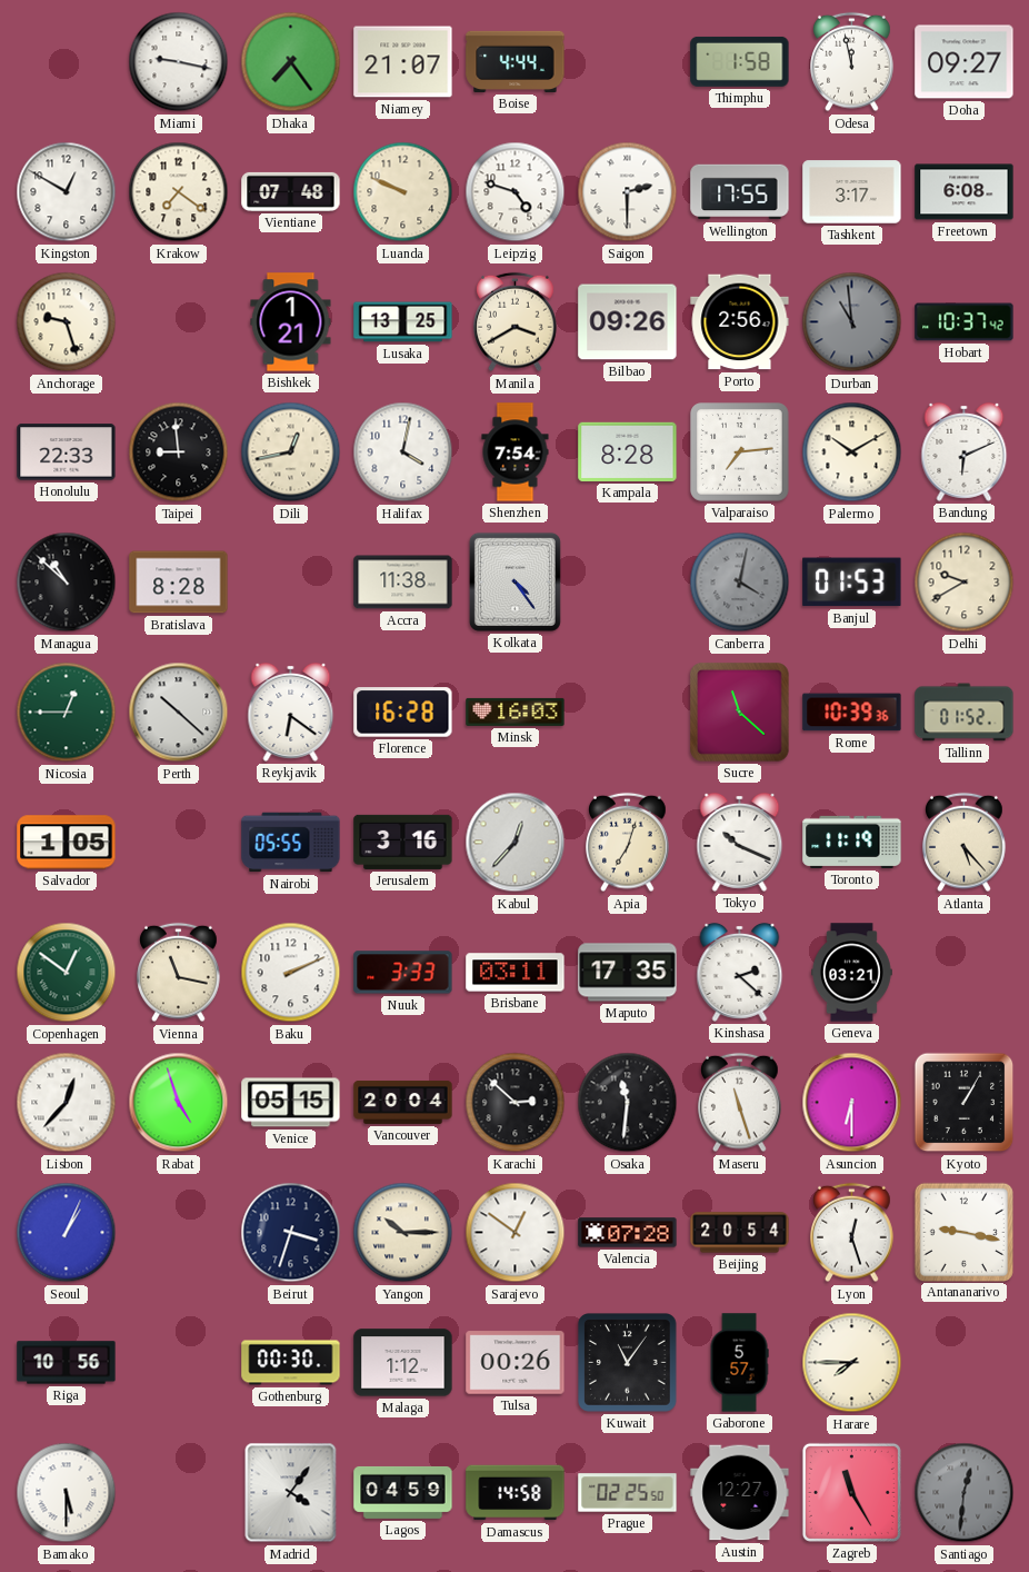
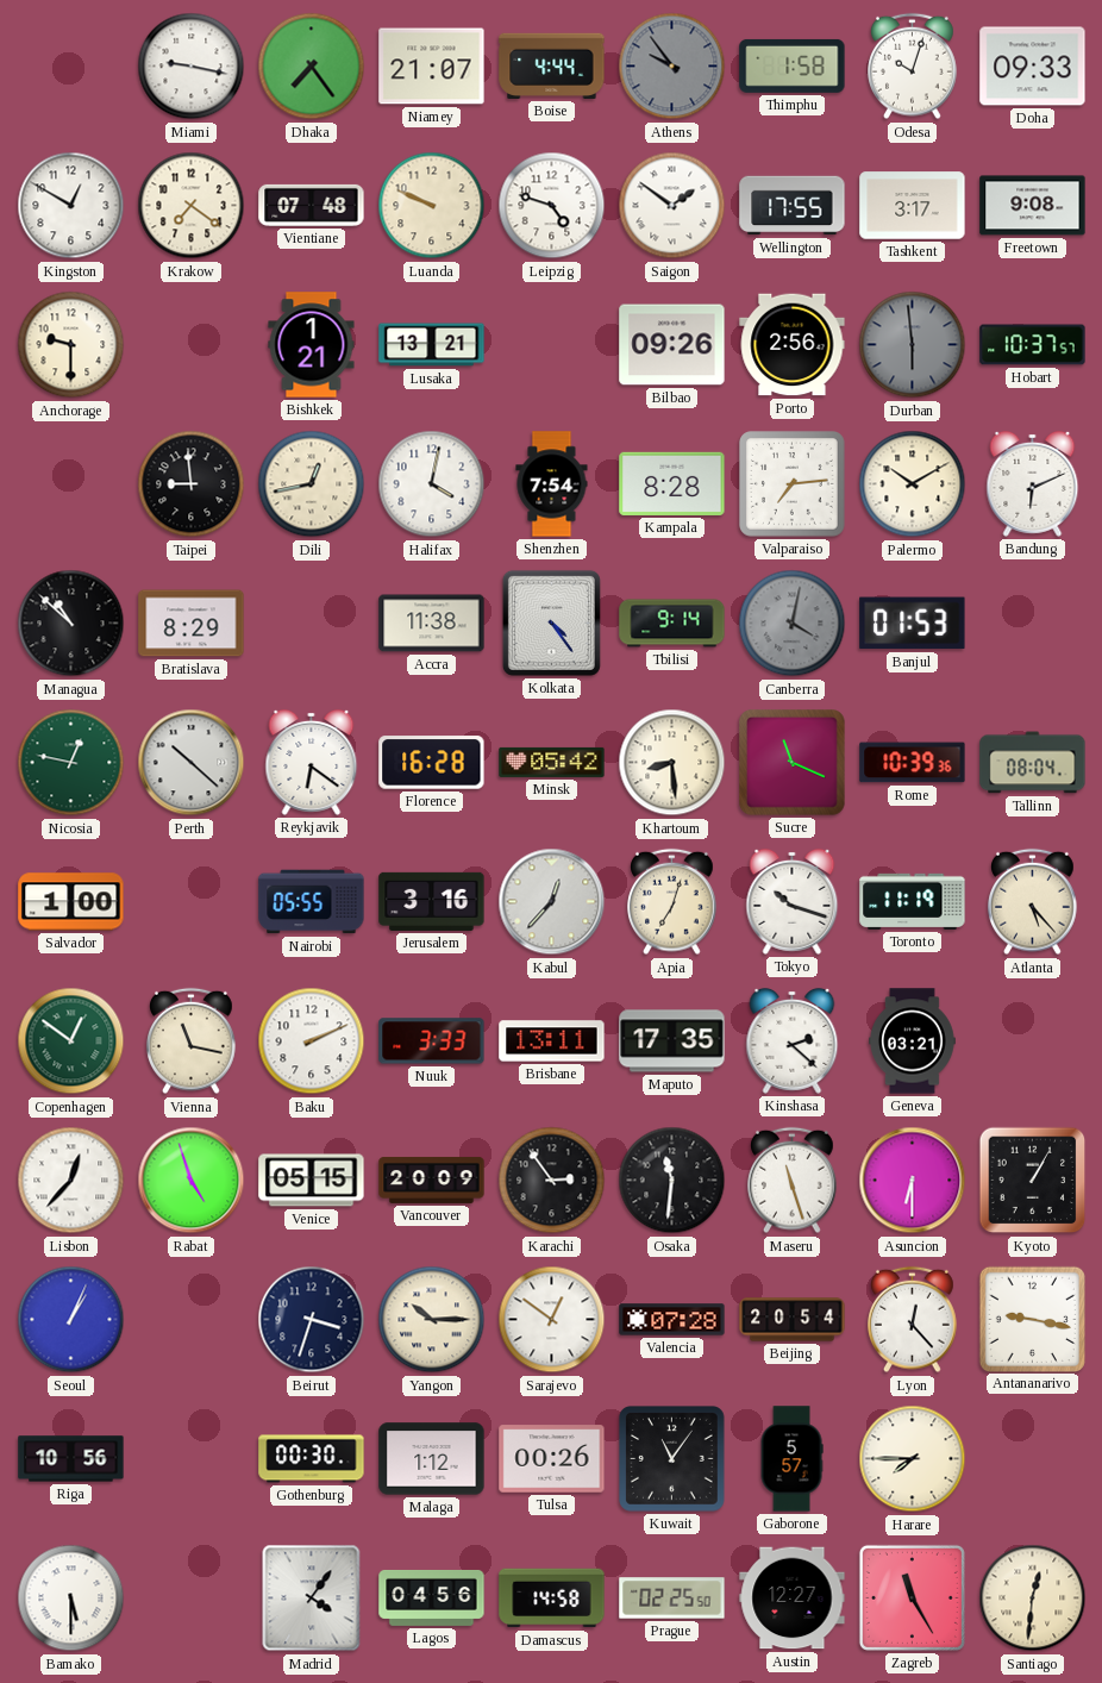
Athens: none -> 9:54 (672, 67)
Odesa: 11:58 -> 10:03 (913, 67)
Doha: 09:27 -> 09:33 (1033, 67)
Saigon: 2:30 -> 1:51 (672, 206)
Freetown: 6:08 -> 9:08 (1033, 206)
Anchorage: 9:27 -> 9:30 (71, 345)
Lusaka: 13:25 -> 13:21 (432, 345)
Manila: 3:40 -> none (516, 322)
Durban: 10:59 -> 5:59 (913, 345)
Hobart: 10:37:42 -> 10:37:57 (1033, 345)
Honolulu: 22:33 -> none (67, 452)
Bratislava: 8:28 -> 8:29 (192, 624)
Tbilisi: none -> 9:14 (672, 624)
Delhi: 9:40 -> none (965, 583)
Nicosia: 12:45 -> 12:47 (71, 763)
Minsk: 16:03 -> 05:42 (552, 762)
Khartoum: none -> 8:29 (672, 763)
Sucre: 11:22 -> 11:19 (793, 763)
Tallinn: 01:52 -> 08:04 (1033, 763)
Salvador: 1:05 -> 1:00 (71, 902)
Tokyo: 10:19 -> 10:18 (793, 901)
Brisbane: 03:11 -> 13:11 (552, 1041)
Vancouver: 20:04 -> 20:09 (432, 1180)
Karachi: 2:52 -> 2:54 (552, 1181)
Lyon: 12:27 -> 12:23 (913, 1320)
Lagos: 04:59 -> 04:56 (432, 1597)
Santiago dial: grey -> cream (1033, 1598)
